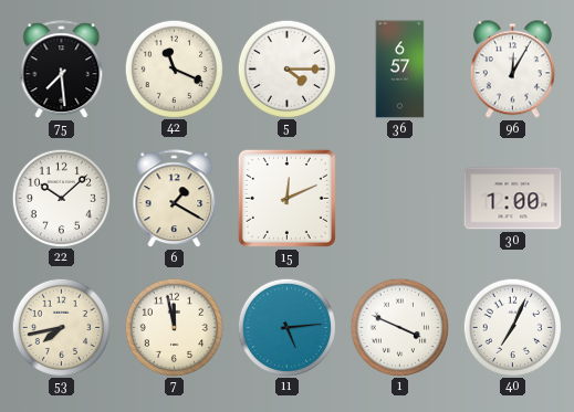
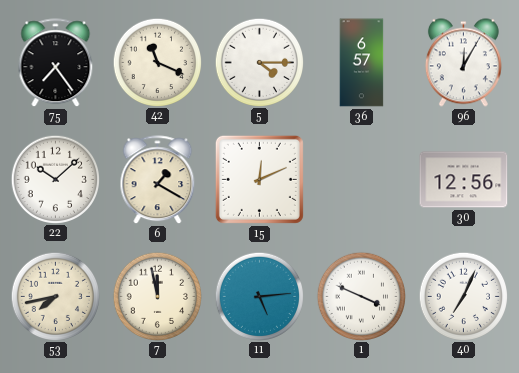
75: 7:29 -> 7:24 (56, 63)
30: 1:00 -> 12:56 (464, 180)
